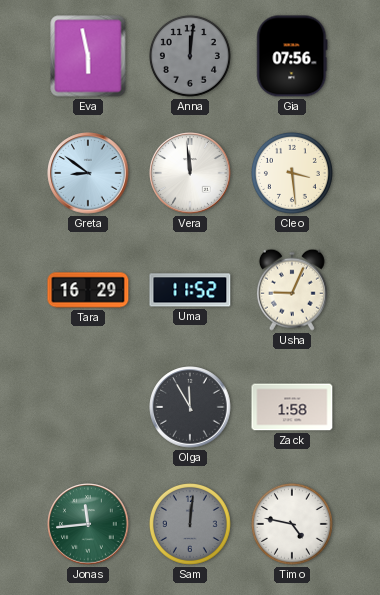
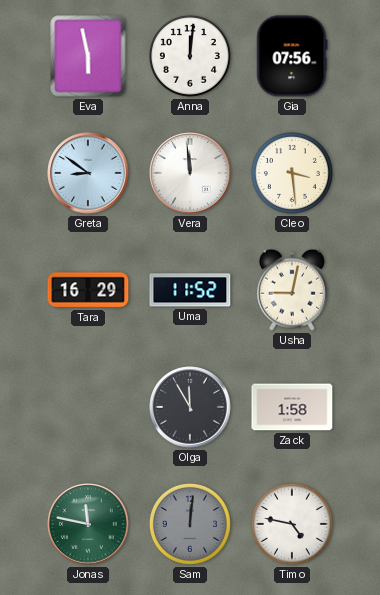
Anna dial: grey -> white (190, 56)
Usha: 9:04 -> 9:02 (292, 290)
Jonas: 11:44 -> 11:47 (88, 524)
